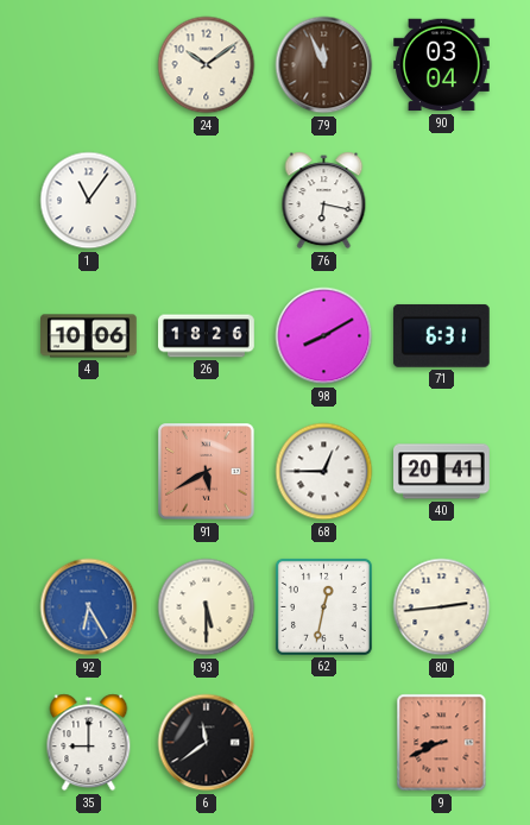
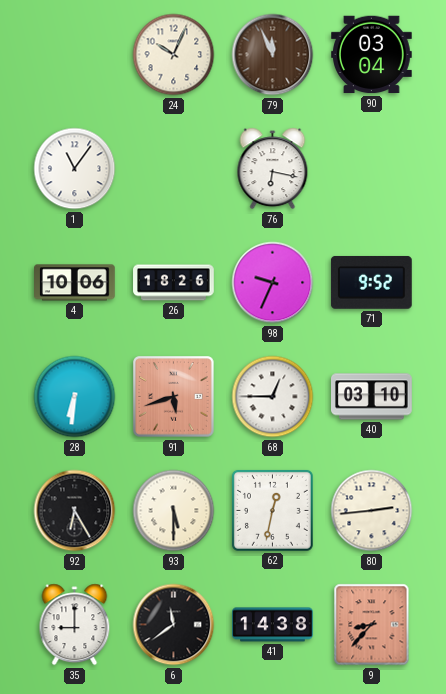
24: 10:09 -> 10:04 (174, 55)
98: 8:10 -> 9:34 (273, 283)
71: 6:31 -> 9:52 (371, 282)
28: none -> 6:31 (75, 397)
91: 5:40 -> 5:42 (174, 397)
40: 20:41 -> 03:10 (372, 397)
92 dial: blue -> black (75, 511)
41: none -> 14:38 (273, 625)
9: 8:41 -> 8:37 (372, 625)
